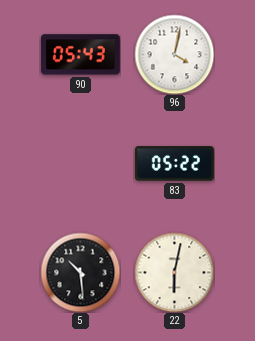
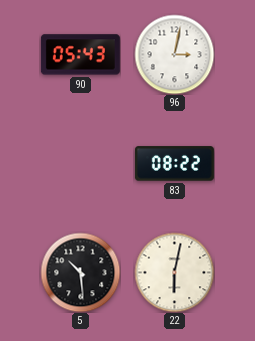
96: 4:02 -> 3:02 (174, 54)
83: 05:22 -> 08:22 (174, 164)
